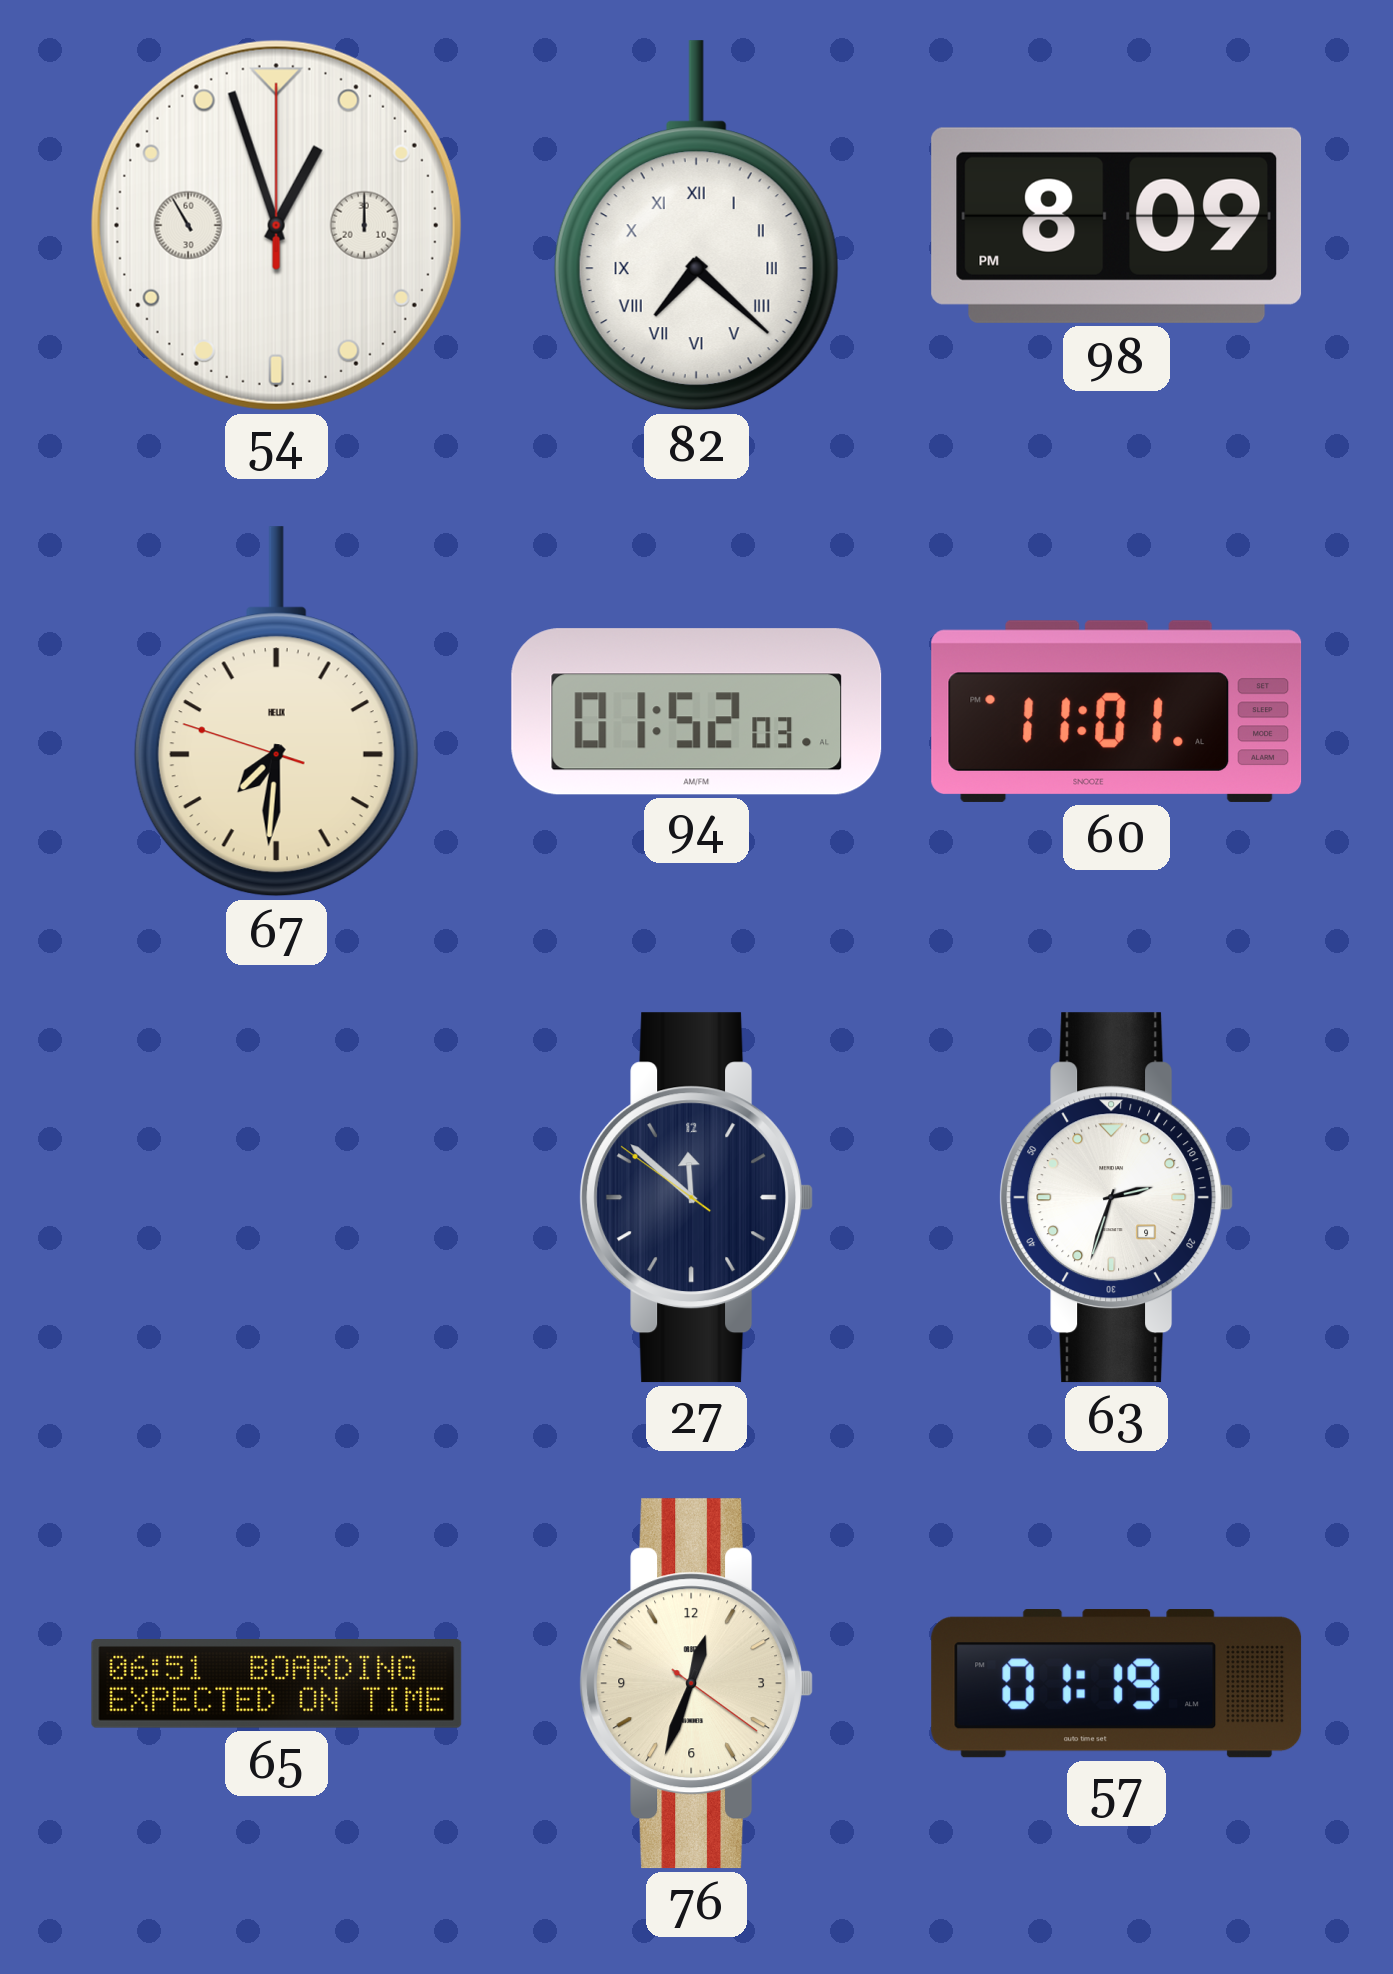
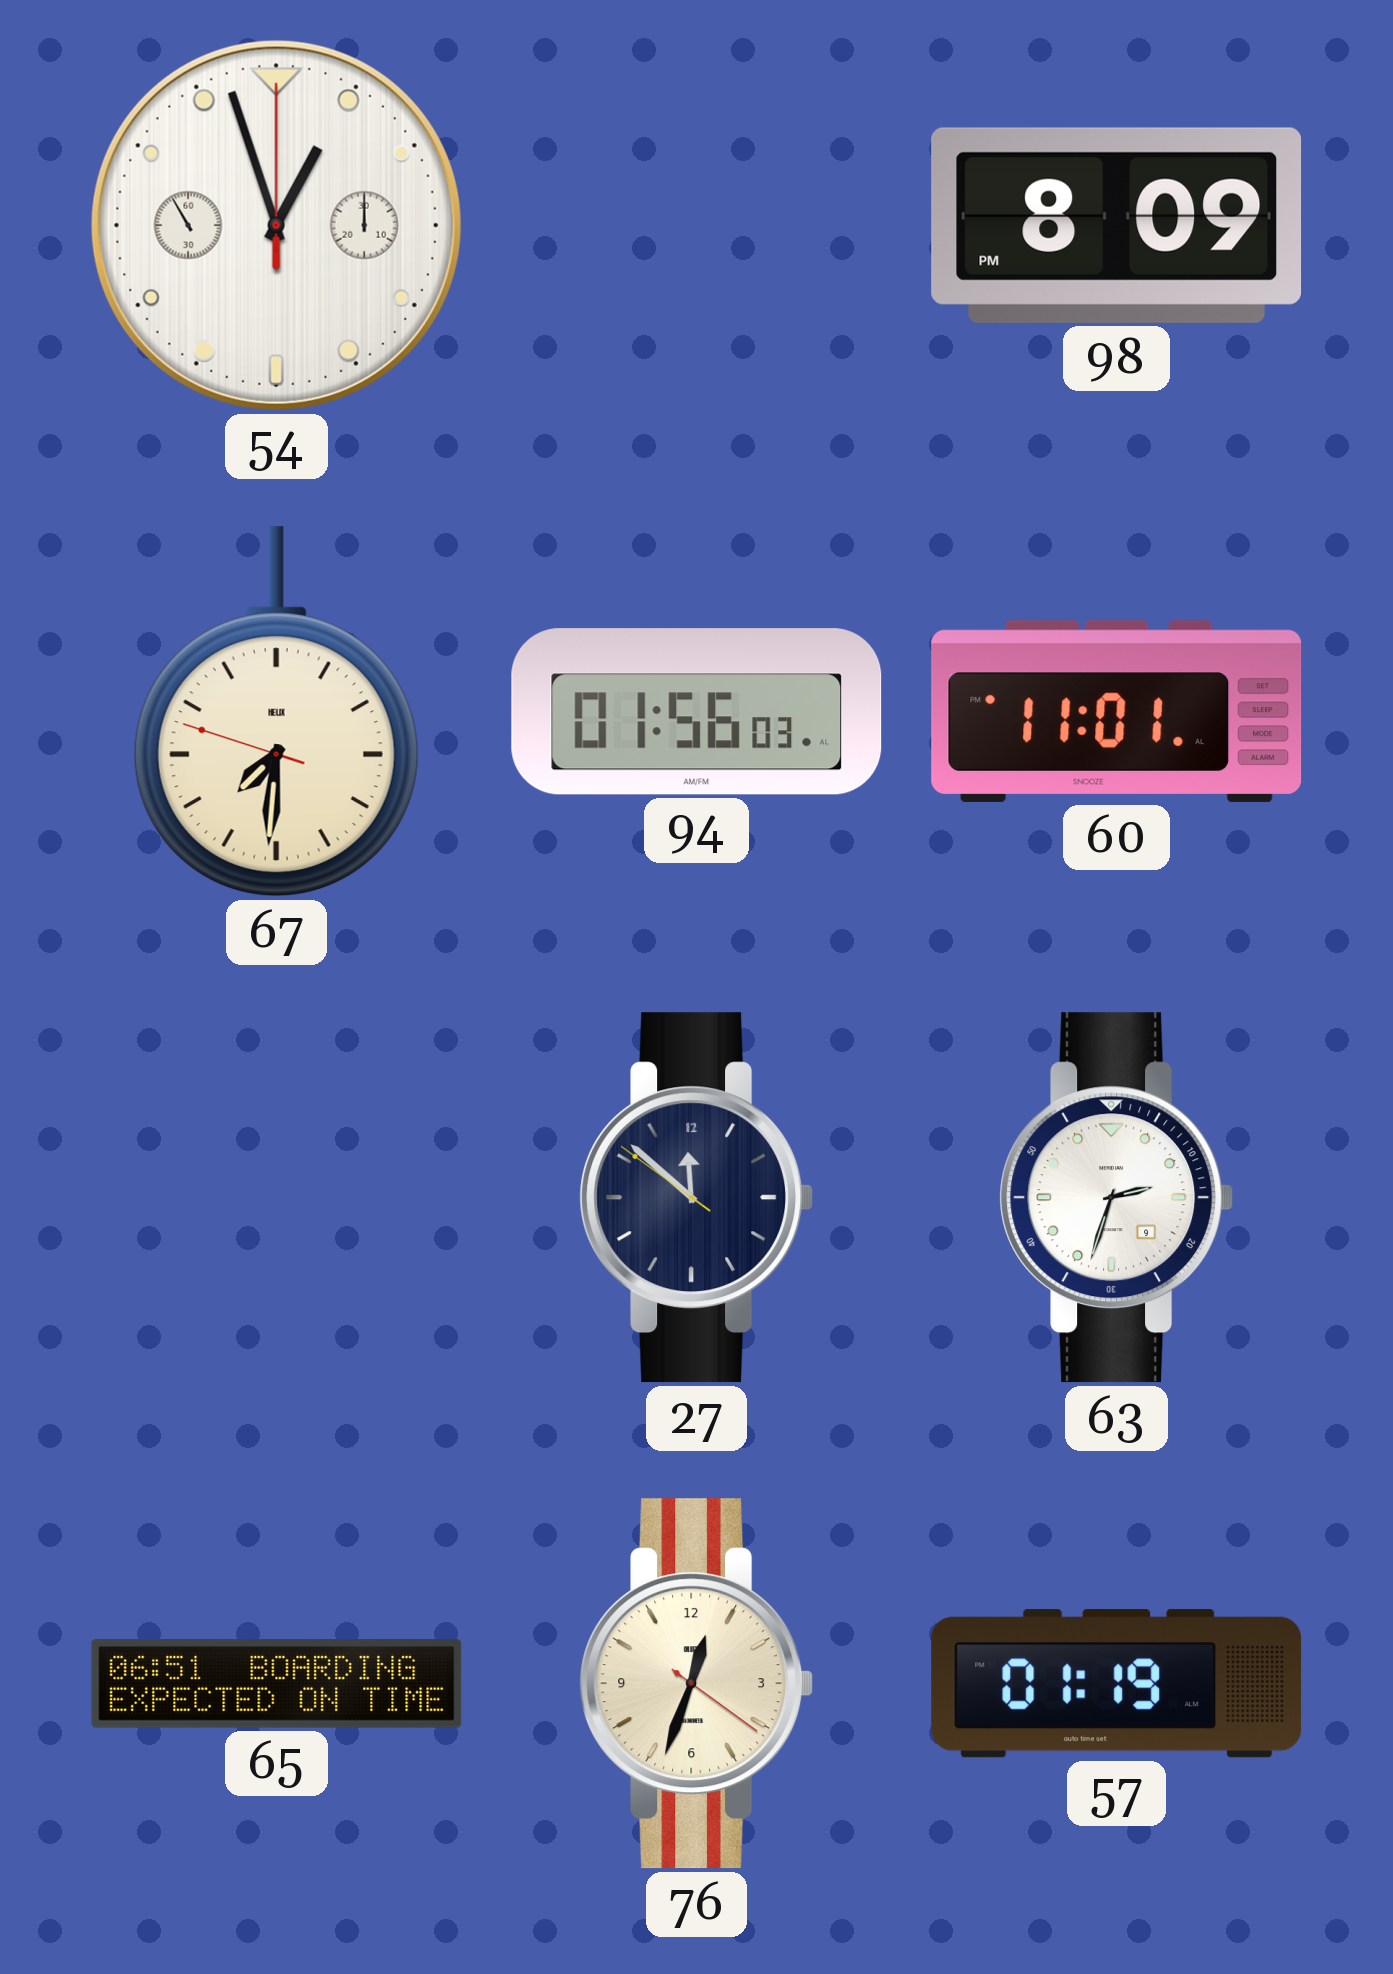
82: 7:22 -> none (696, 226)
94: 01:52 -> 01:56 (697, 712)
